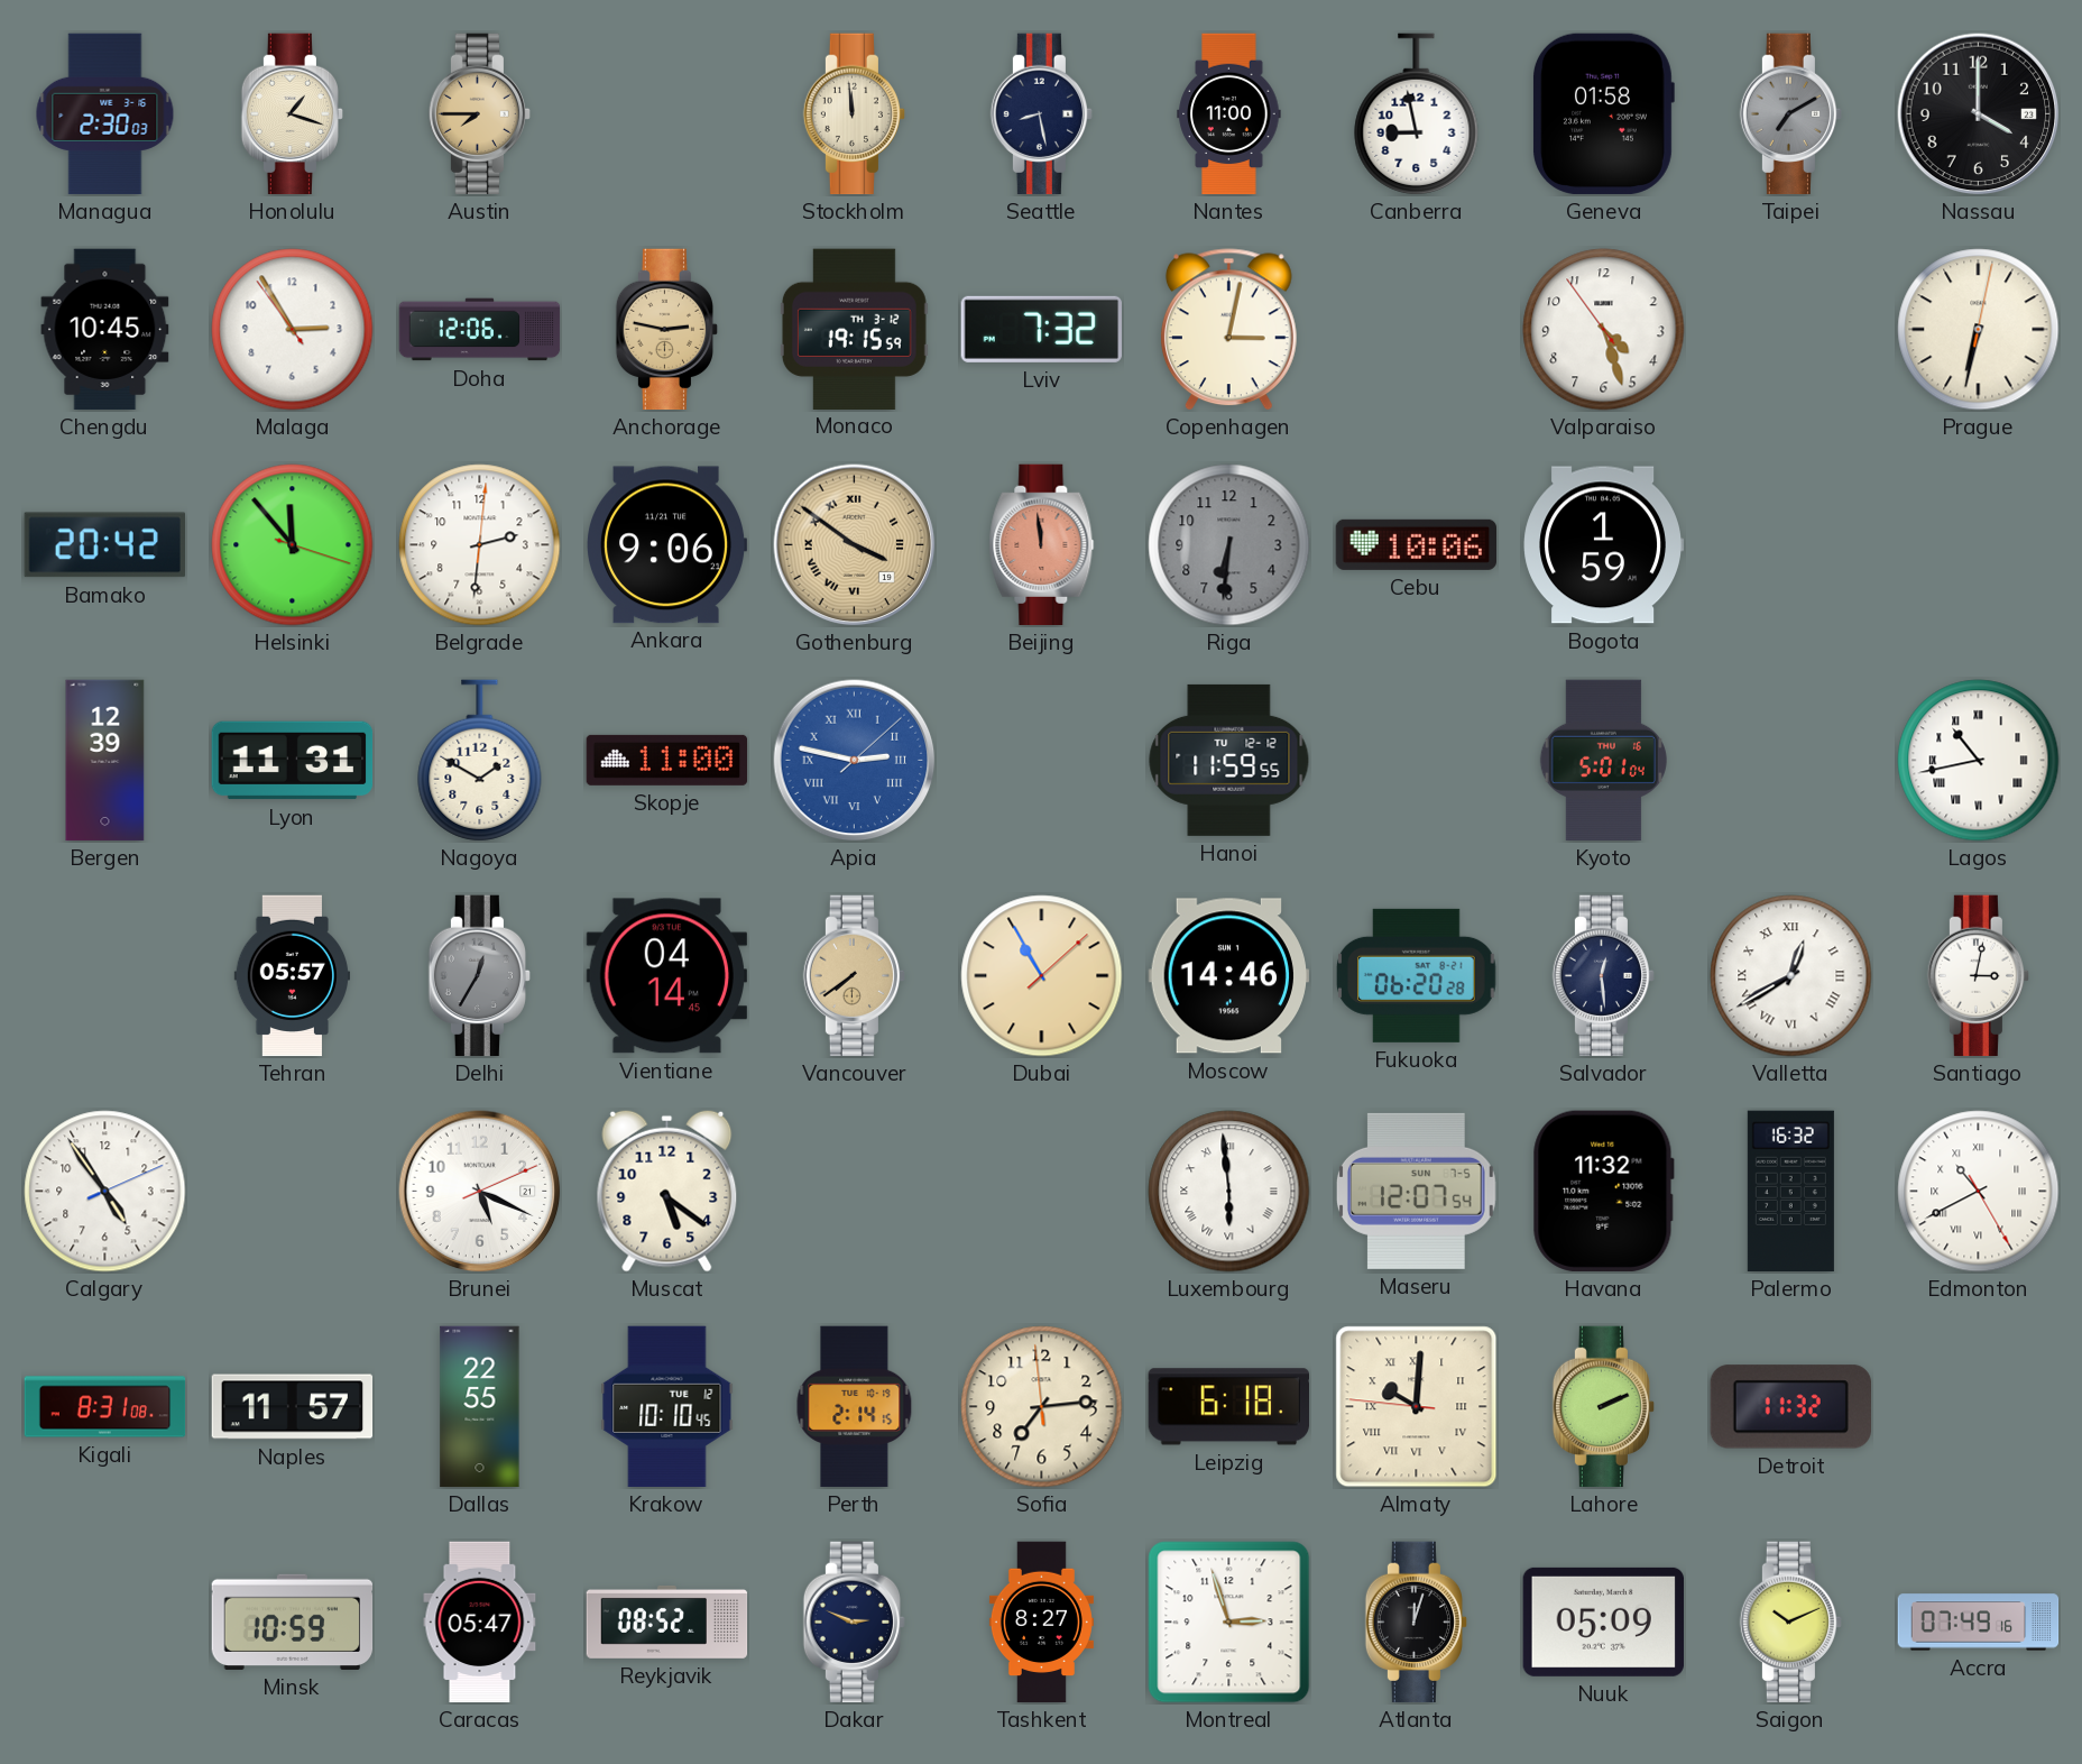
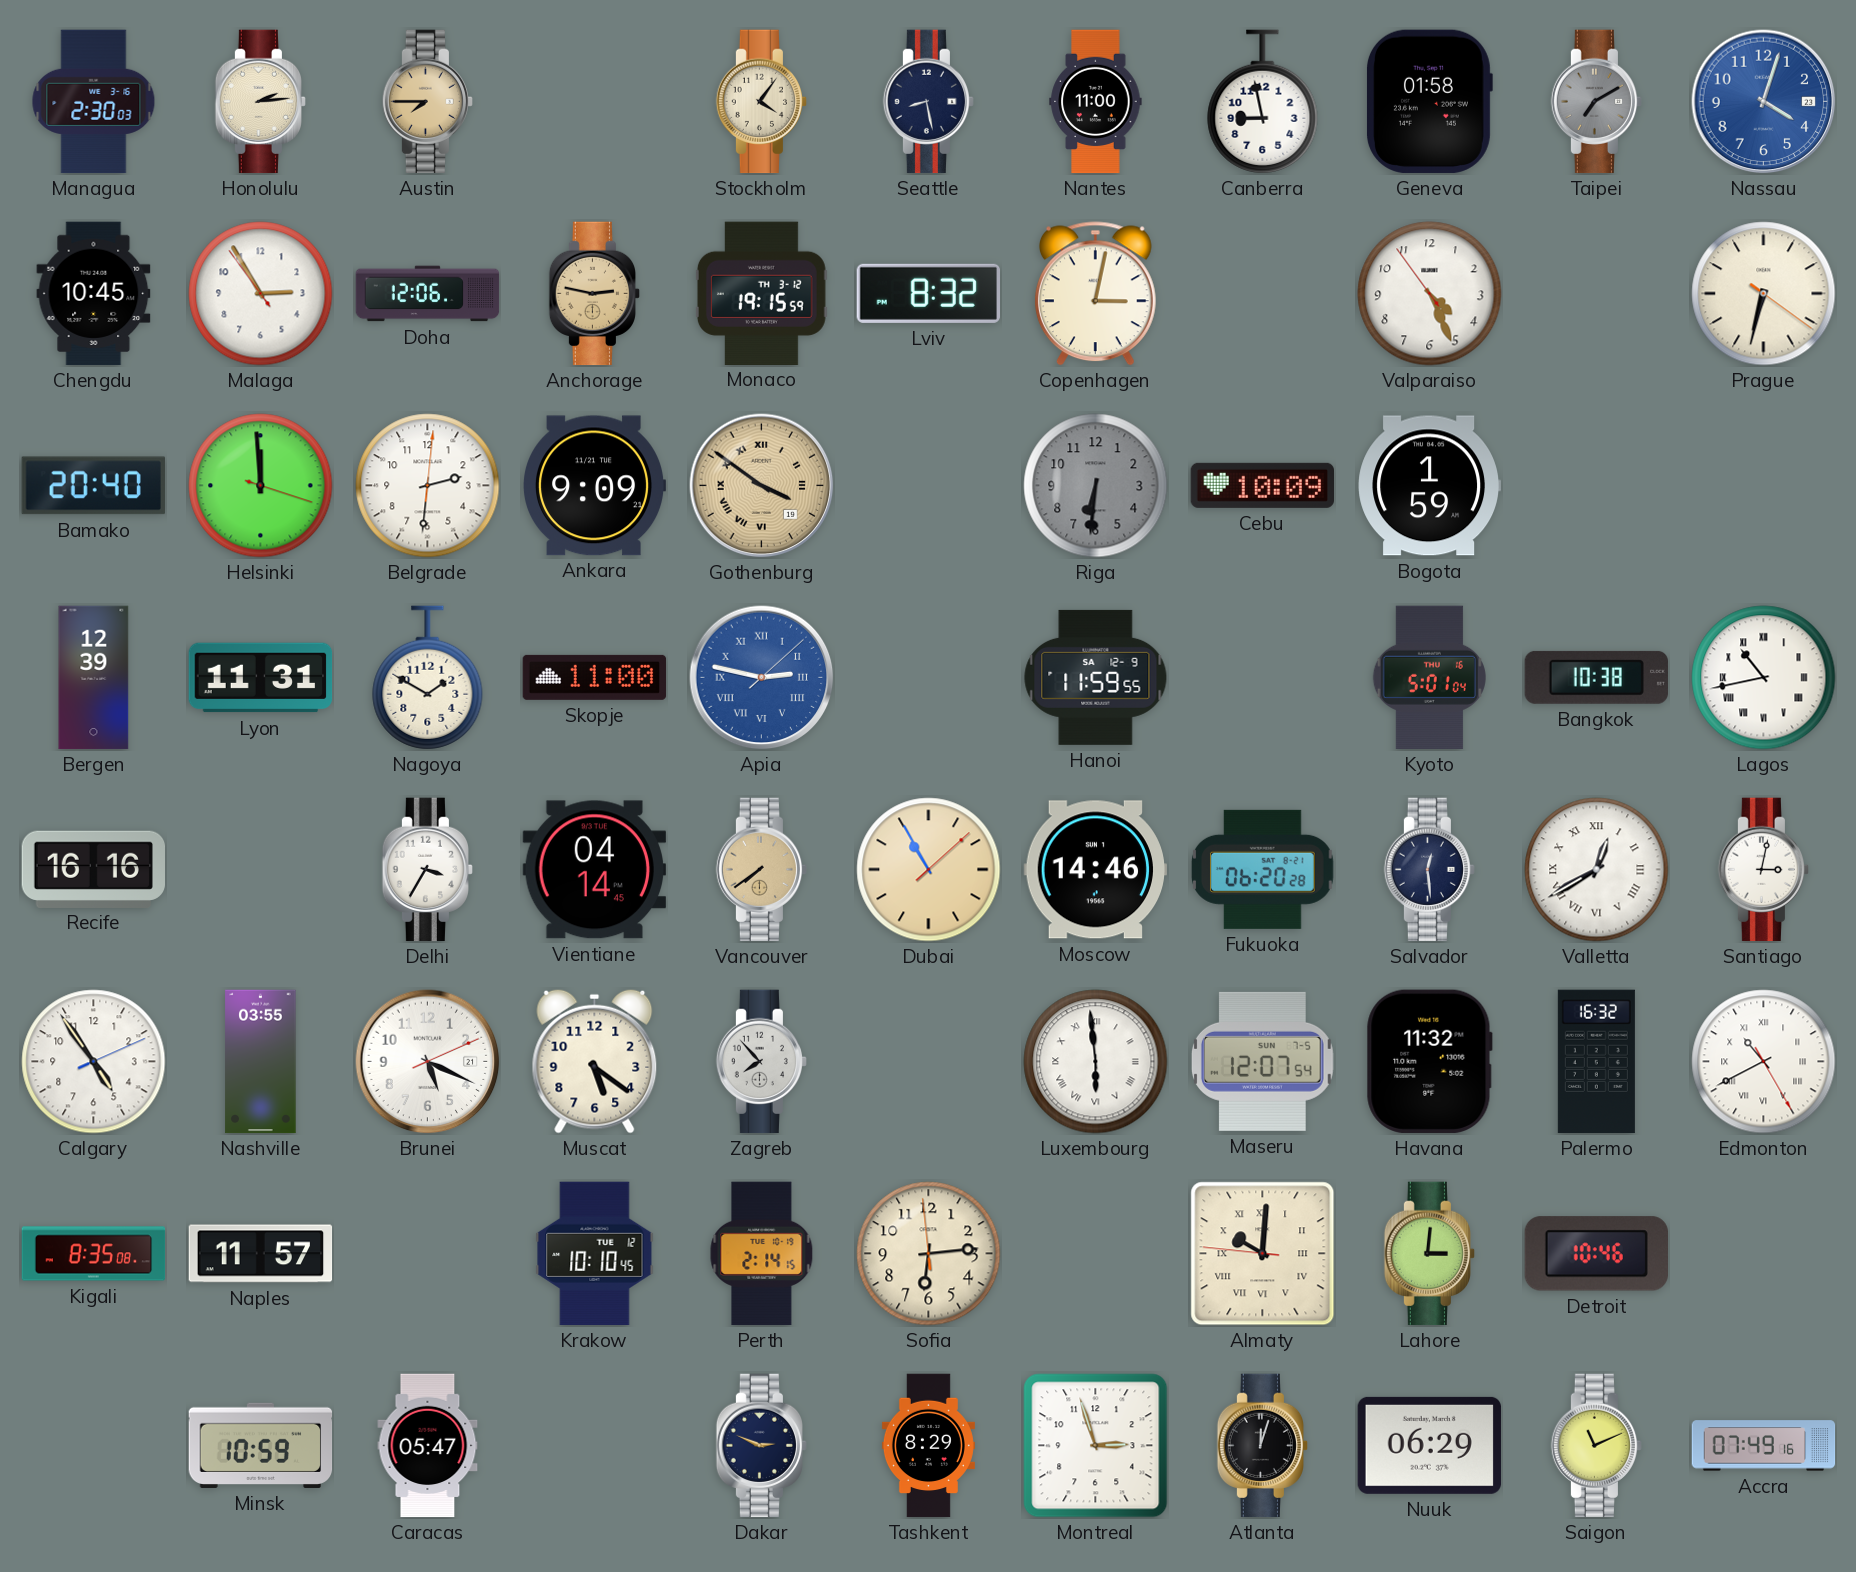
Honolulu: 1:18 -> 2:14 (260, 102)
Stockholm: 11:59 -> 4:06 (761, 102)
Nassau: 4:00 -> 4:03 (1764, 102)
Nassau dial: black -> blue (1764, 102)
Lviv: 7:32 -> 8:32 (928, 293)
Valparaiso: 4:26 -> 4:25 (1430, 294)
Prague: 6:32:02 -> 6:32:21 (1764, 294)
Bamako: 20:42 -> 20:40 (93, 486)
Helsinki: 11:53 -> 11:59 (261, 486)
Ankara: 9:06 -> 9:09 (594, 486)
Beijing: 11:59 -> none (1042, 545)
Cebu: 10:06 -> 10:09 (1262, 485)
Hanoi date: TU 12-12 -> SA 12-9 (1096, 677)
Bangkok: none -> 10:38 (1596, 677)
Recife: none -> 16:16 (93, 869)
Tehran: 05:57 -> none (292, 976)
Delhi: 12:35 -> 3:35 (427, 870)
Delhi dial: grey -> white (427, 870)
Nashville: none -> 03:55 (261, 1062)
Zagreb: none -> 7:53 (761, 1062)
Kigali: 8:31 -> 8:35 (94, 1254)
Dallas: 22:55 -> none (480, 1407)
Sofia: 7:13 -> 6:13 (929, 1254)
Leipzig: 6:18 -> none (1228, 1407)
Lahore: 2:11 -> 3:01 (1429, 1254)
Detroit: 11:32 -> 10:46 (1596, 1254)
Reykjavik: 08:52 -> none (667, 1621)
Tashkent: 8:27 -> 8:29 (928, 1446)
Nuuk: 05:09 -> 06:29 (1429, 1445)
Saigon: 10:11 -> 11:11 (1596, 1446)
